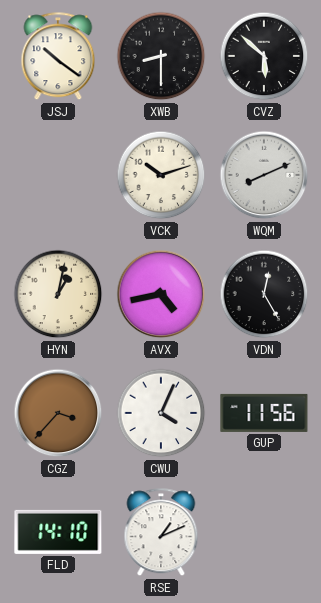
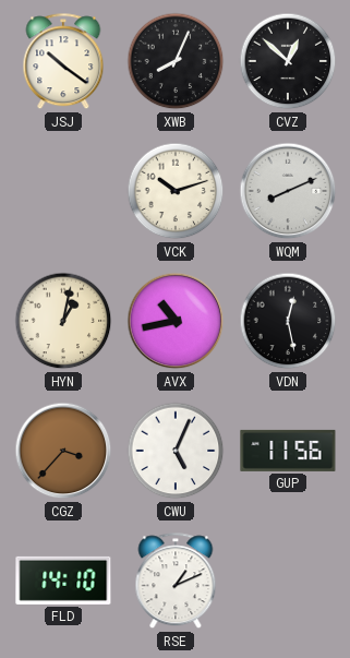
XWB: 8:30 -> 8:04 (176, 61)
CVZ: 5:52 -> 12:52 (288, 61)
AVX: 4:43 -> 10:43 (176, 321)
VDN: 12:25 -> 12:28 (288, 321)
CWU: 4:04 -> 5:04 (176, 451)
